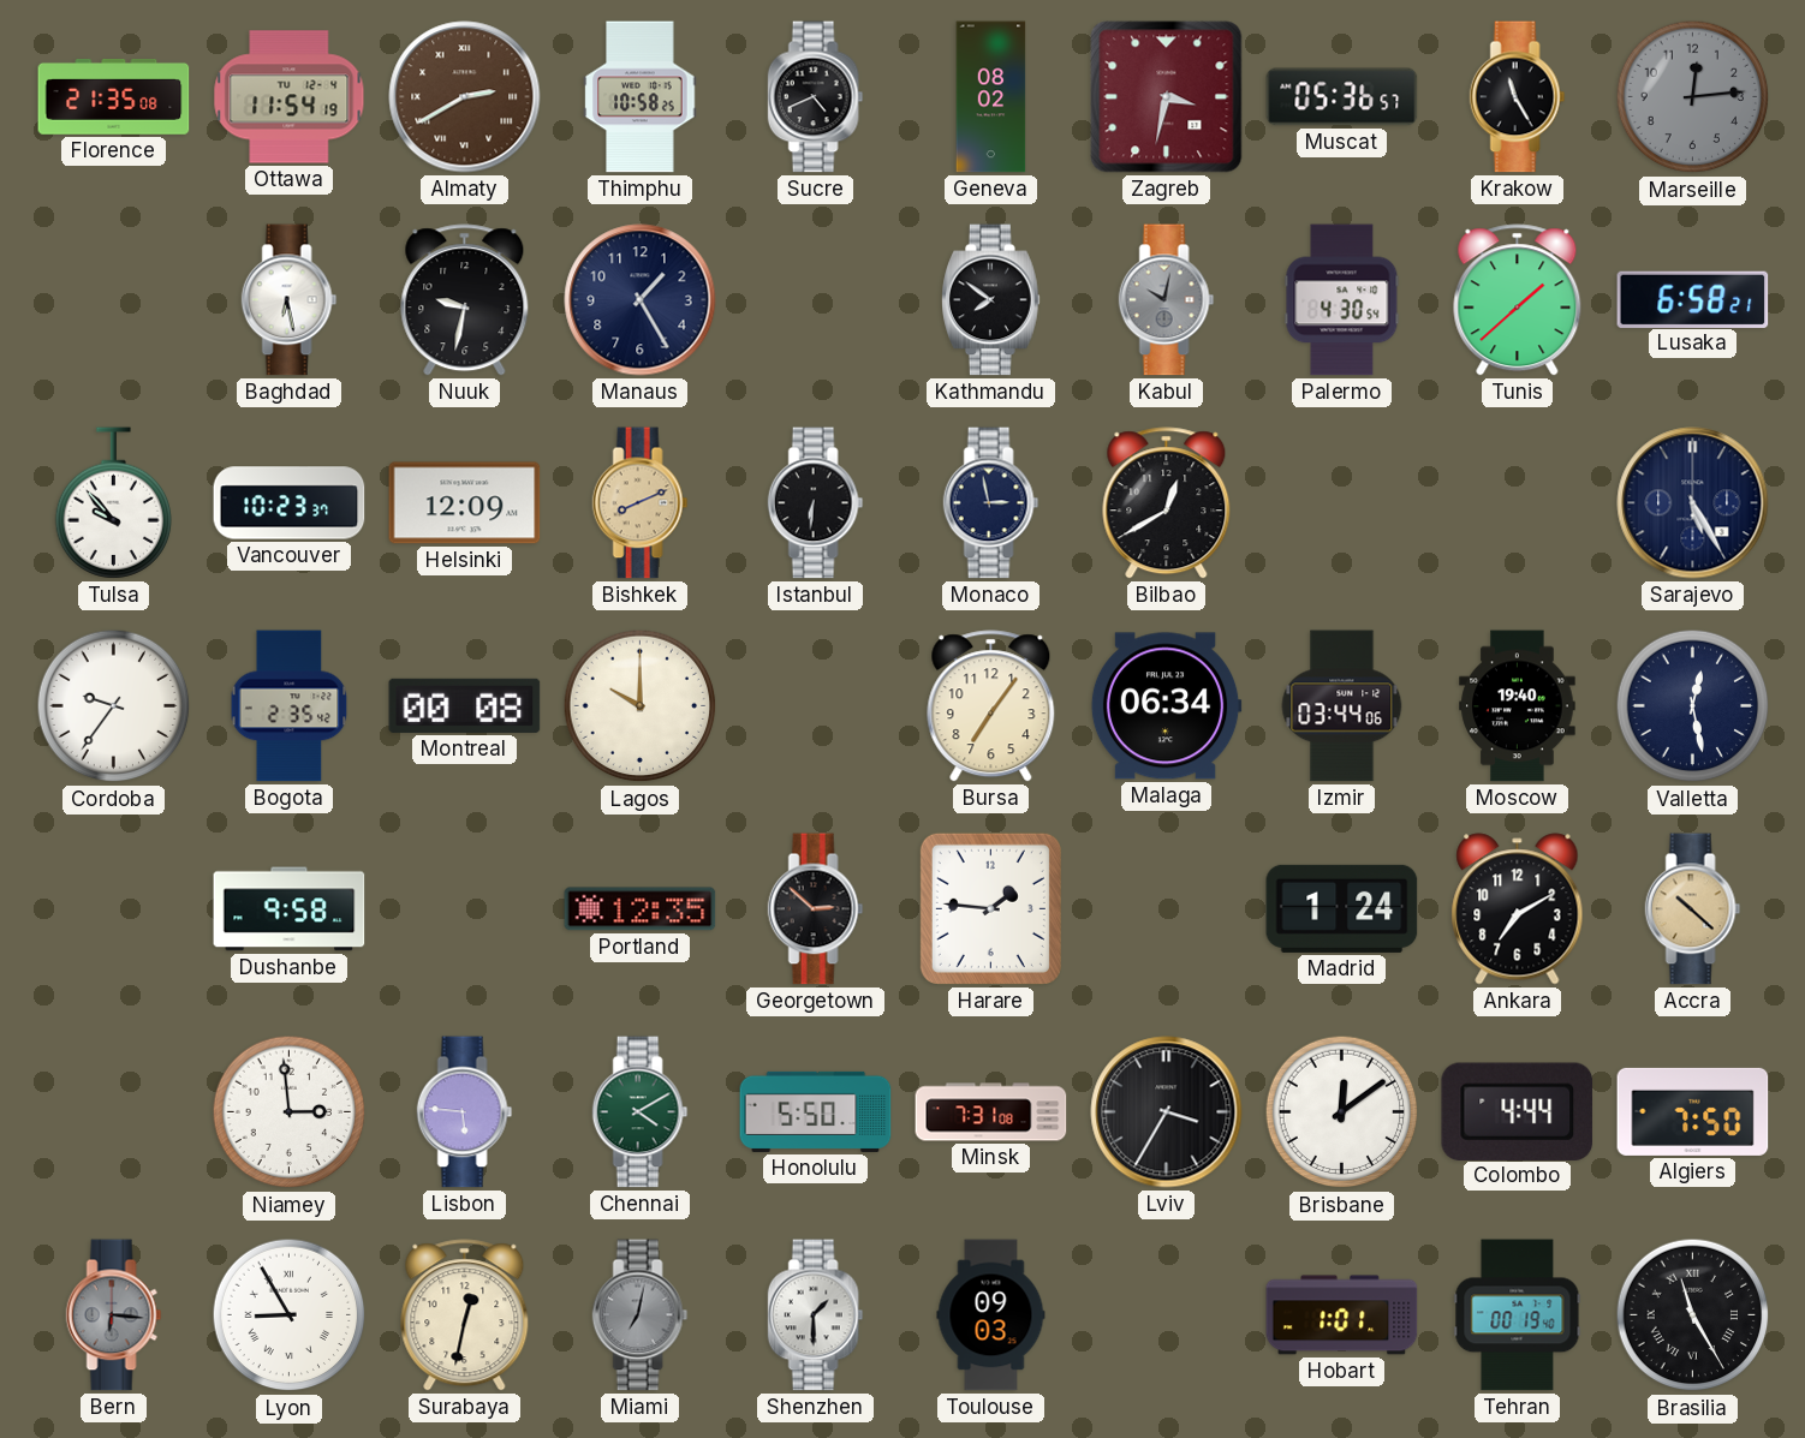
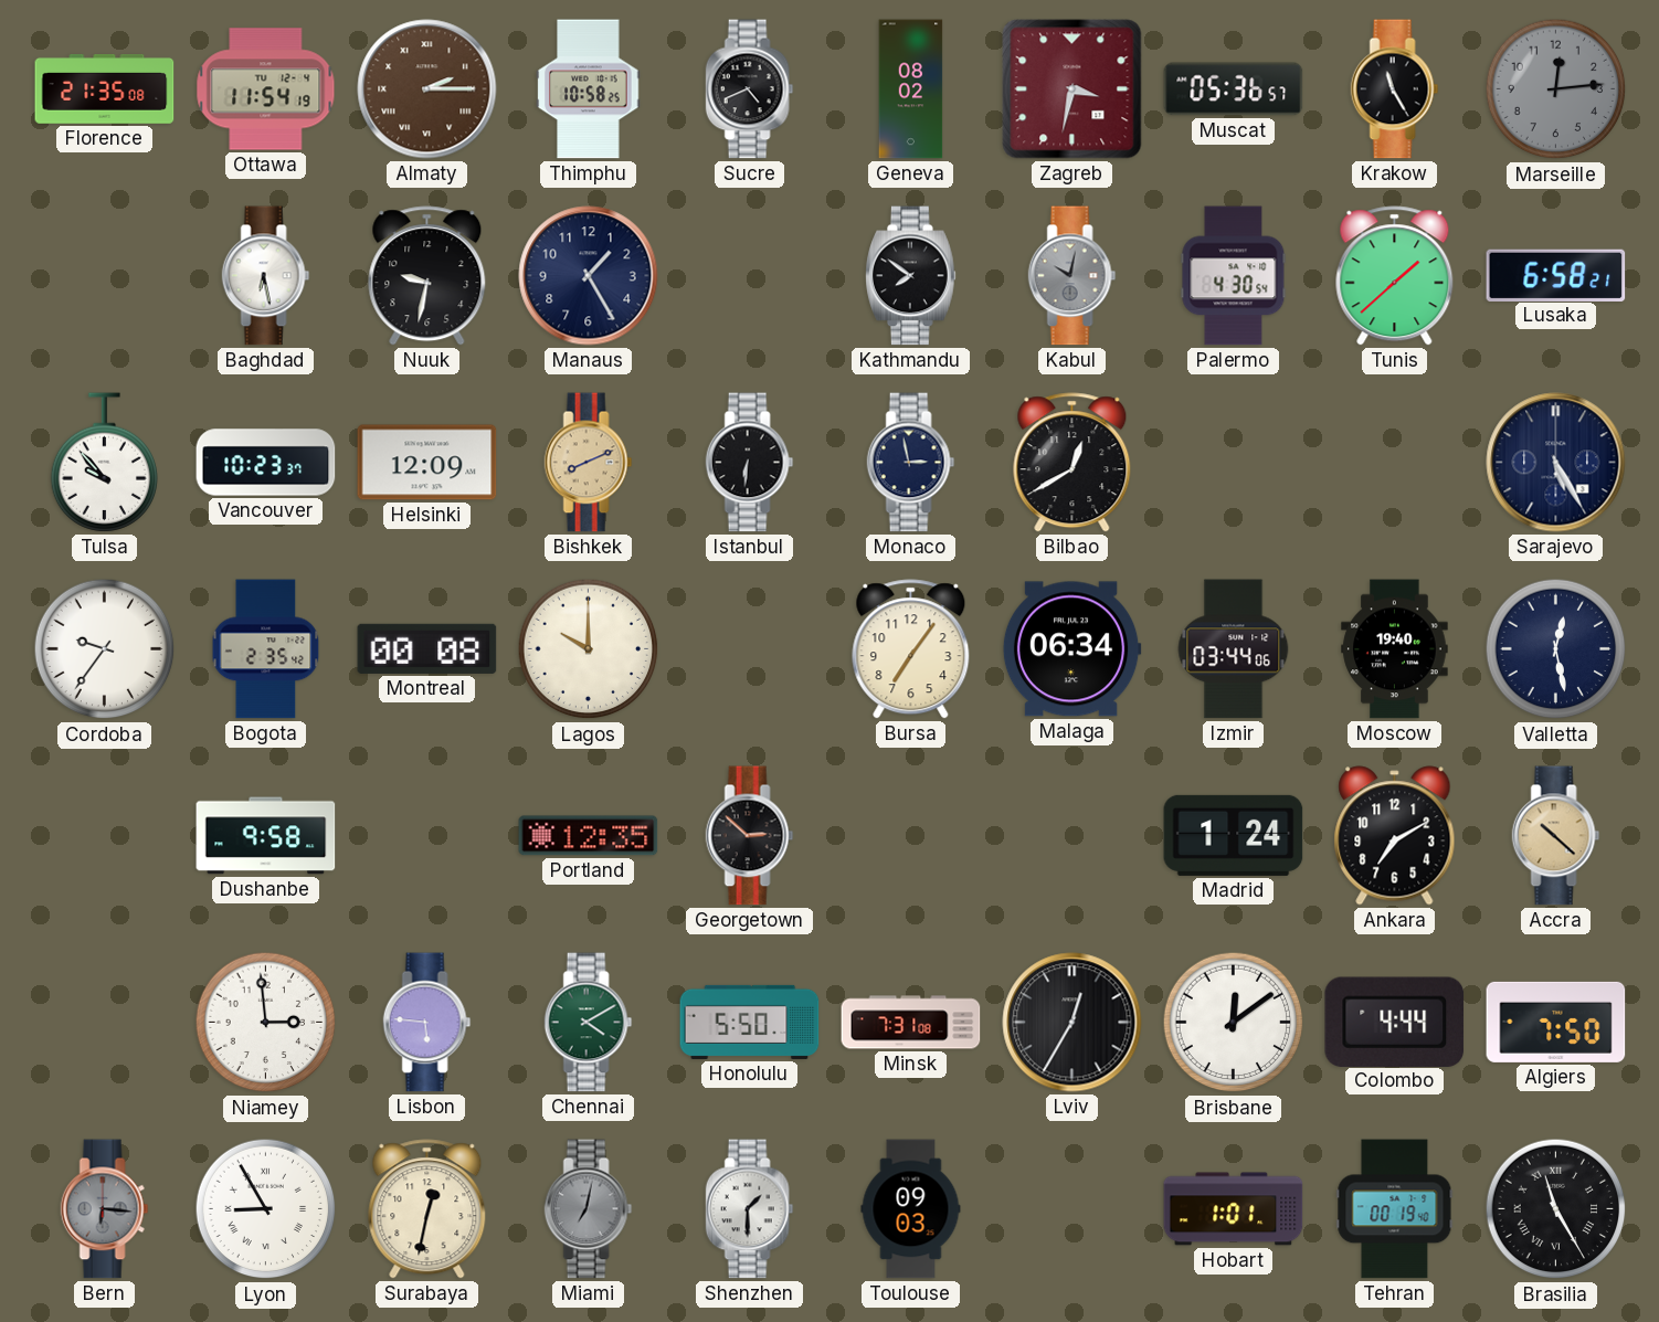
Almaty: 2:40 -> 2:15 (427, 89)
Harare: 1:46 -> none (990, 908)
Lviv: 3:35 -> 12:35 (1072, 1023)
